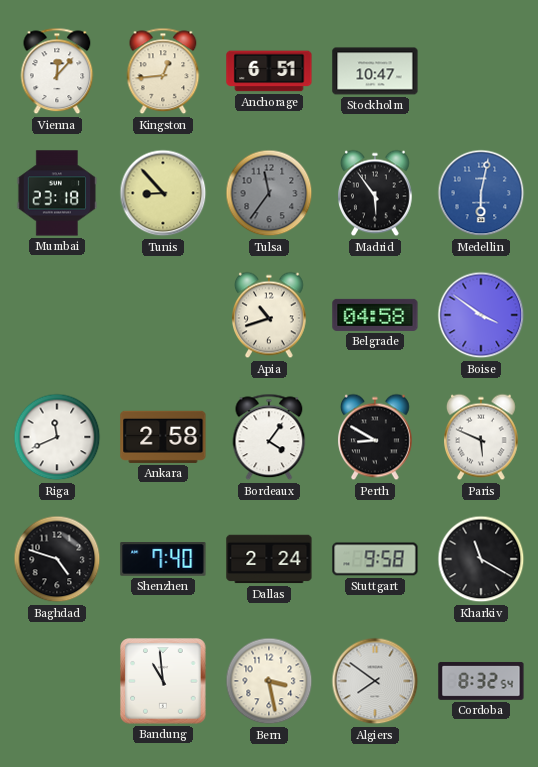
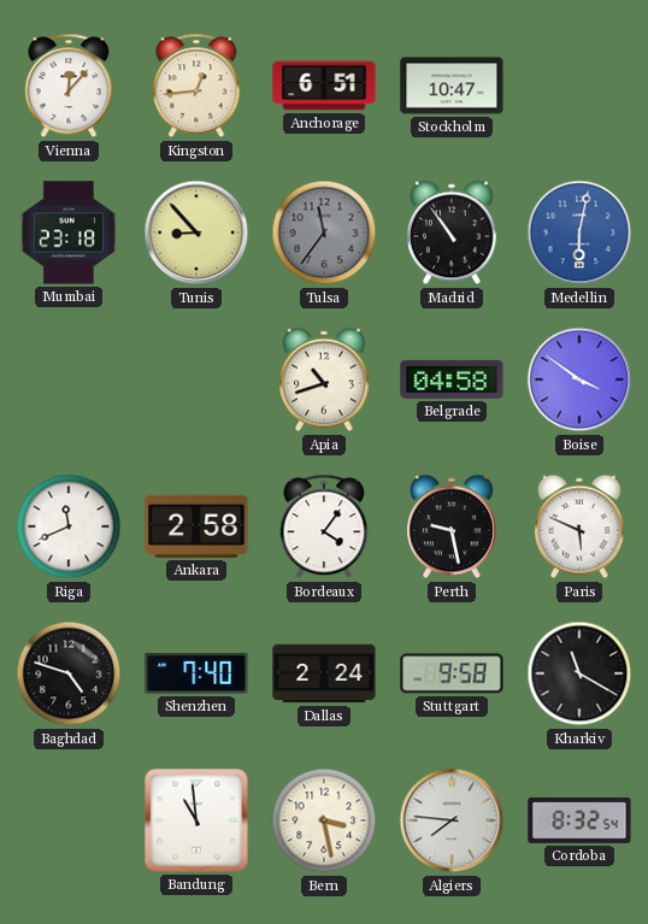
Madrid: 5:54 -> 10:54 (453, 233)
Perth: 8:50 -> 9:28 (453, 526)
Algiers: 7:51 -> 7:46 (452, 820)
